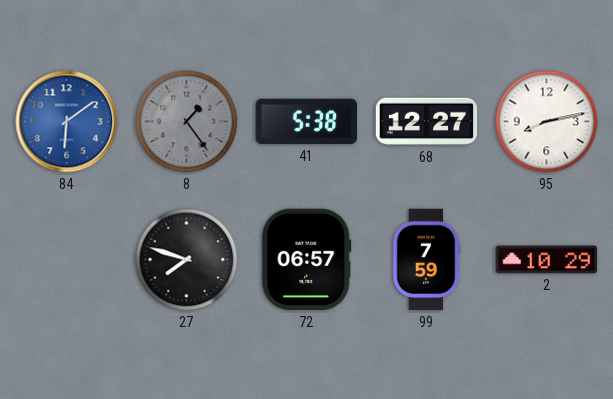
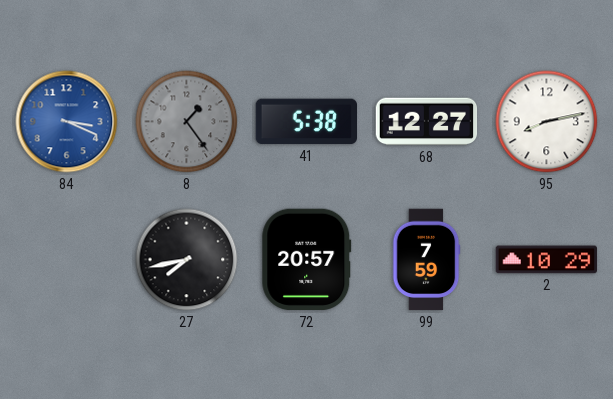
84: 6:09 -> 3:19 (67, 122)
27: 7:48 -> 7:43 (187, 260)
72: 06:57 -> 20:57 (307, 260)
